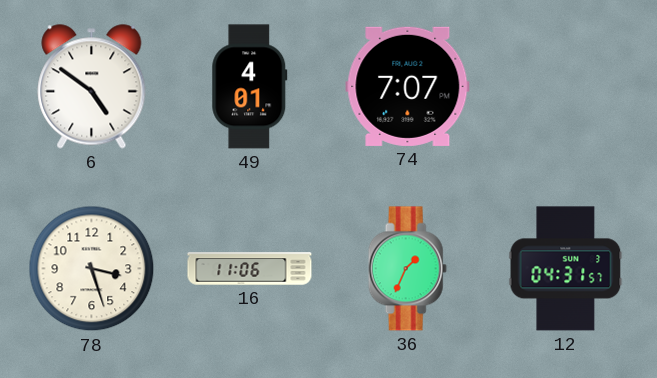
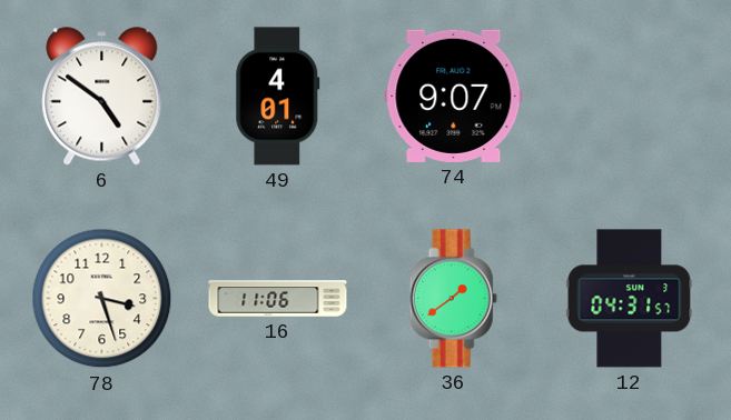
74: 7:07 -> 9:07 (454, 96)
36: 1:34 -> 1:39 (453, 299)
